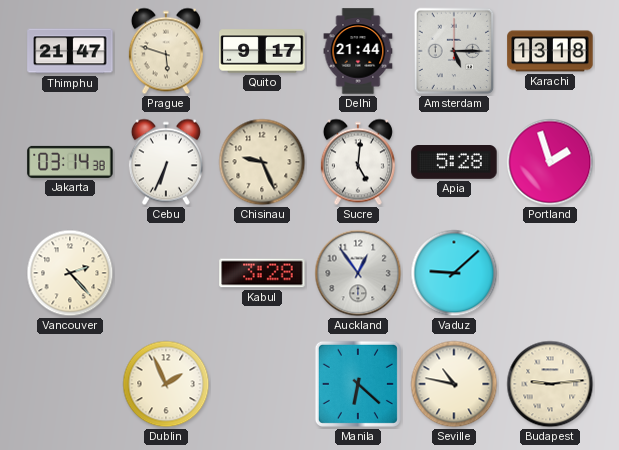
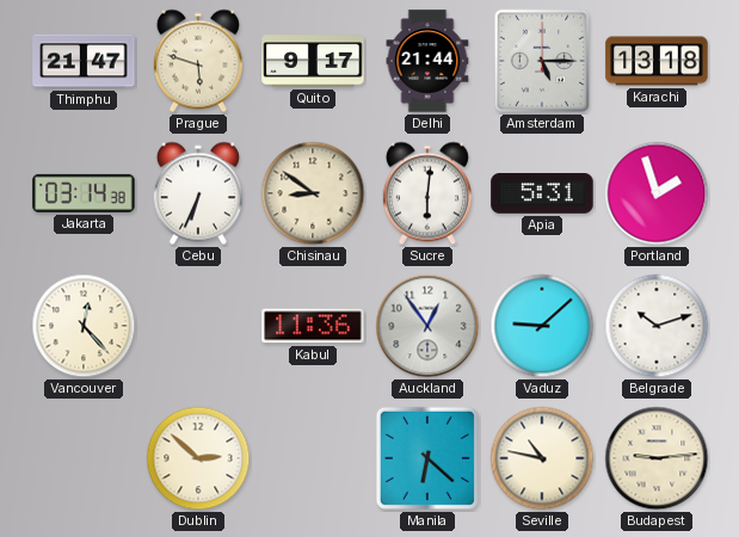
Chisinau: 9:26 -> 8:51 (313, 193)
Sucre: 5:01 -> 6:01 (427, 193)
Apia: 5:28 -> 5:31 (542, 195)
Vancouver: 2:23 -> 12:23 (84, 326)
Kabul: 3:28 -> 11:36 (313, 326)
Belgrade: none -> 10:12 (657, 326)
Dublin: 1:56 -> 2:52 (198, 458)
